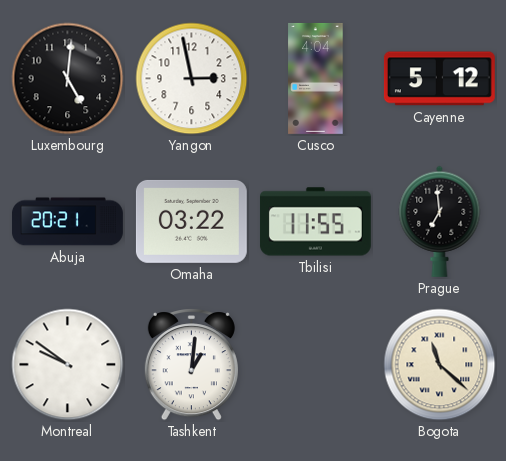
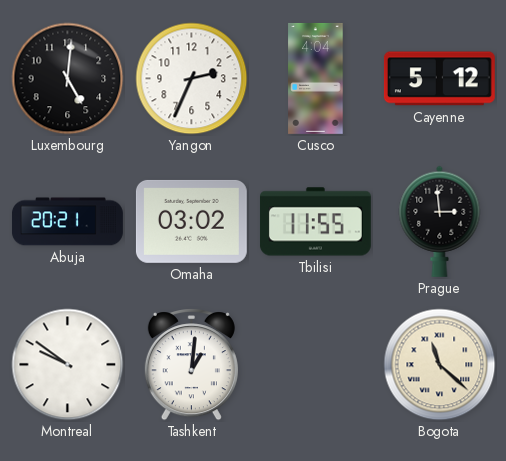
Yangon: 2:58 -> 2:34 (192, 79)
Omaha: 03:22 -> 03:02 (191, 221)
Prague: 6:59 -> 2:59 (440, 221)
